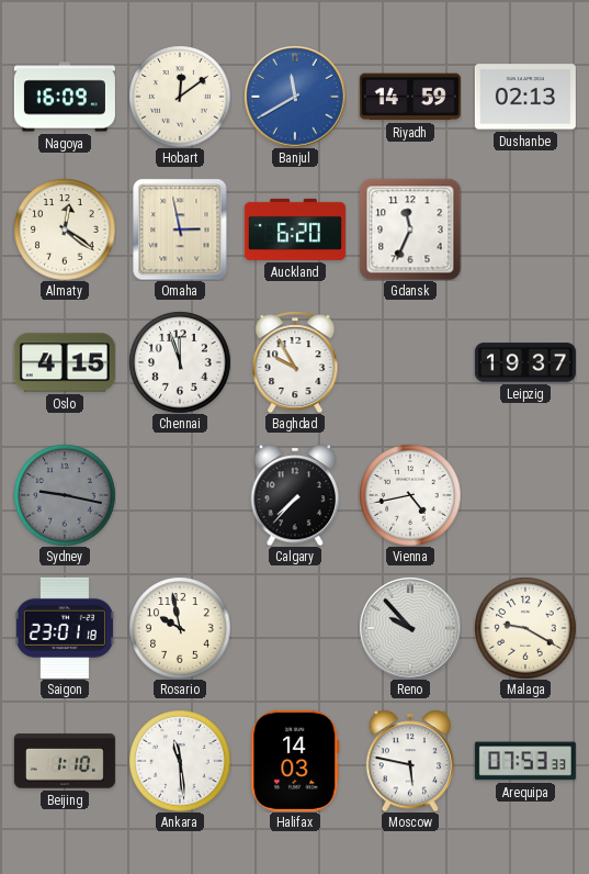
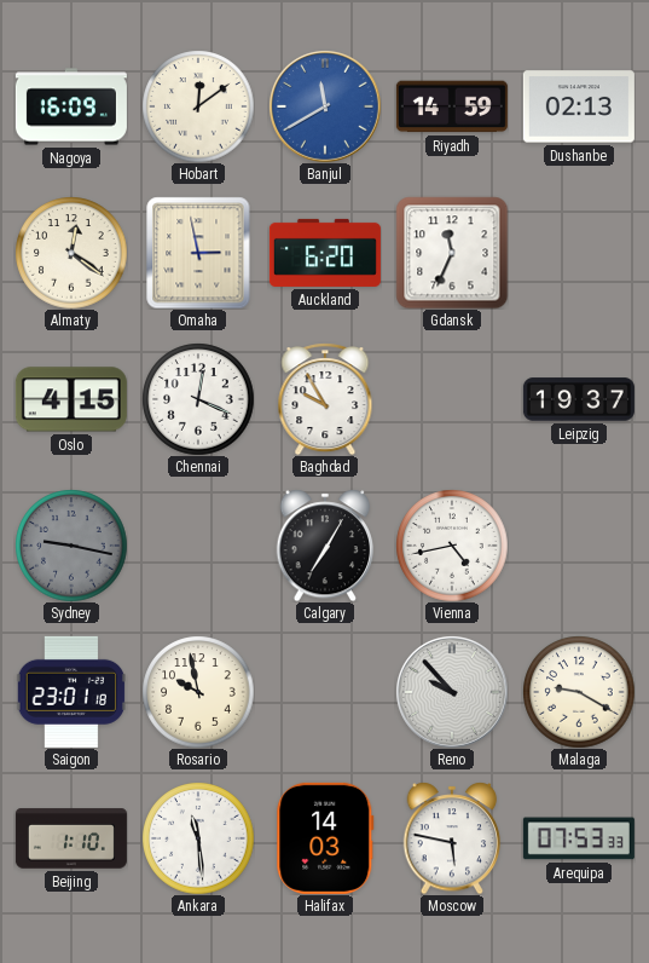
Chennai: 11:57 -> 12:19 (198, 399)
Calgary: 7:37 -> 7:05 (325, 546)
